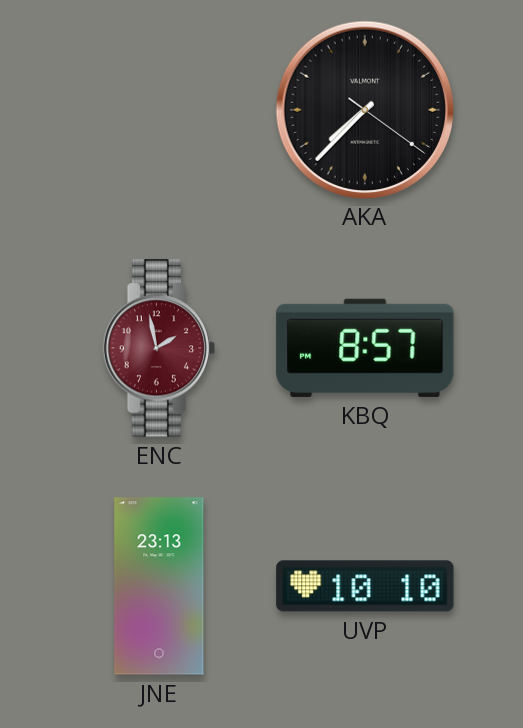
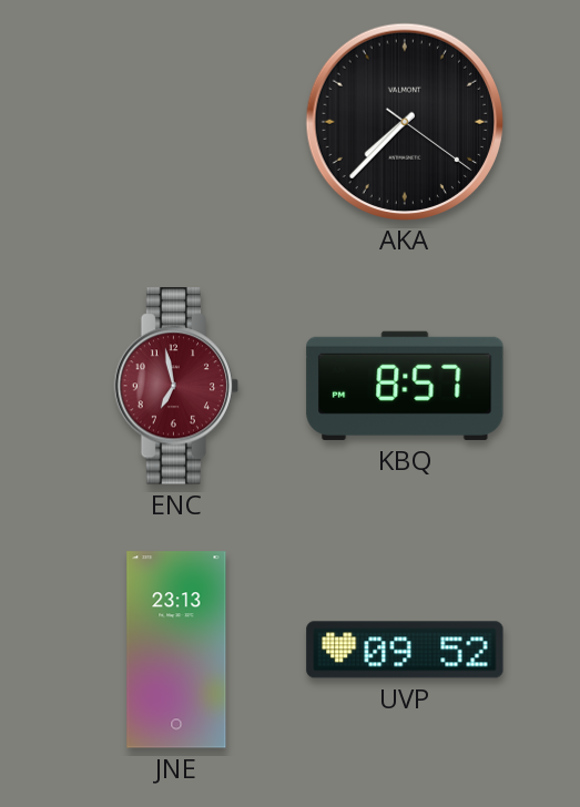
ENC: 1:58 -> 6:58 (176, 386)
UVP: 10:10 -> 09:52 (405, 650)
